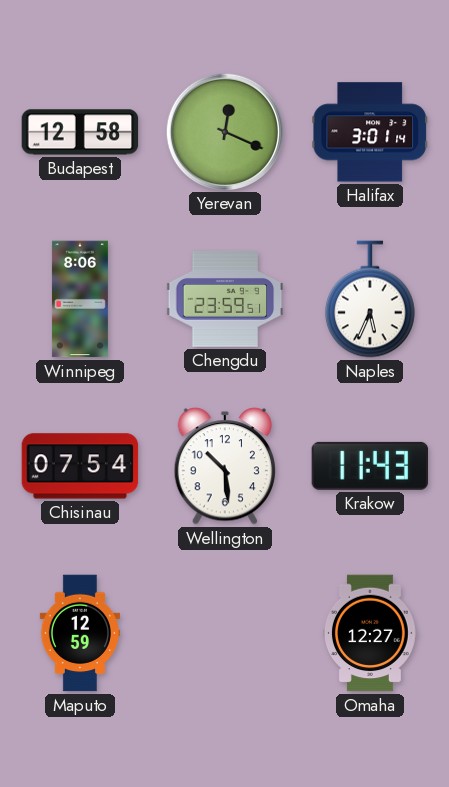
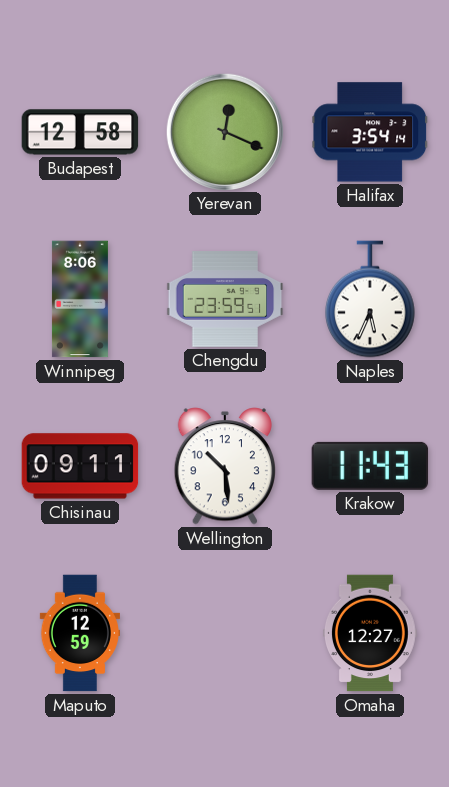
Halifax: 3:01 -> 3:54 (370, 132)
Chisinau: 07:54 -> 09:11 (80, 466)
